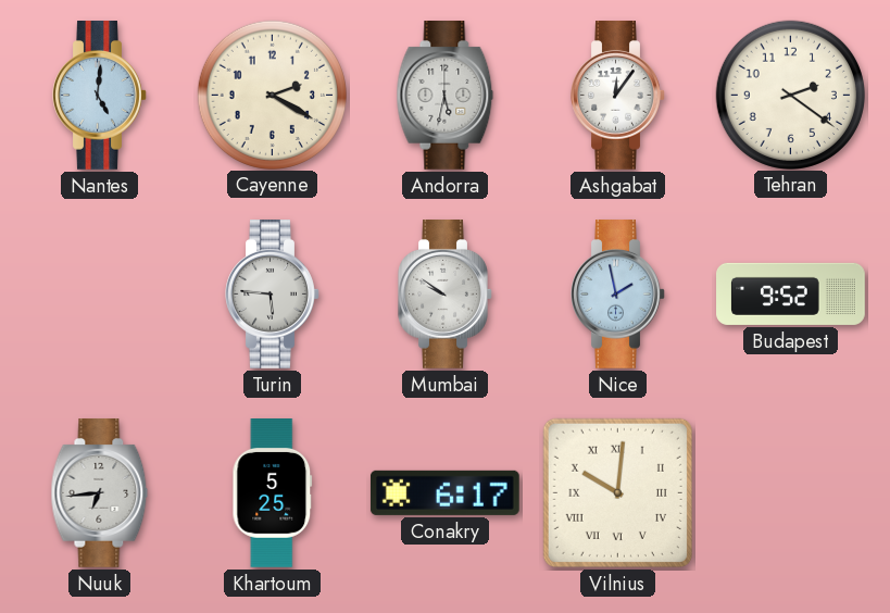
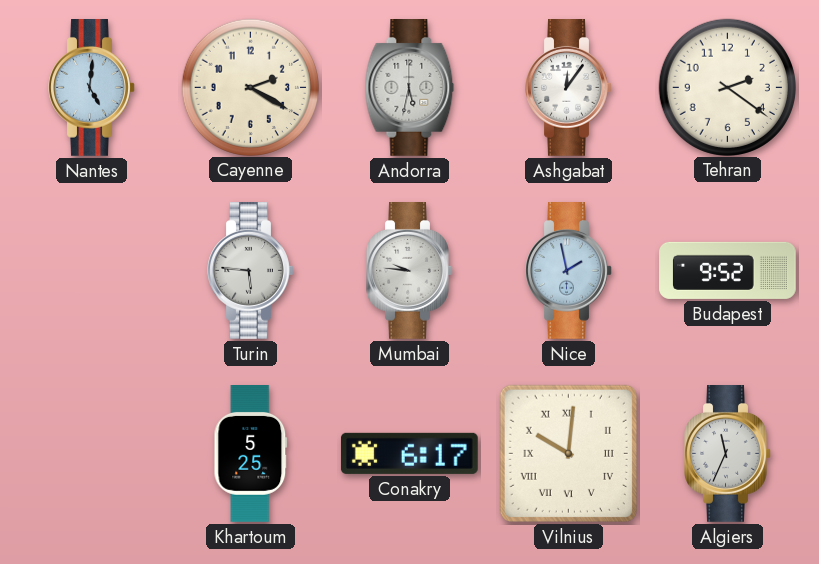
Mumbai: 9:51 -> 9:46 (410, 271)
Nuuk: 6:44 -> none (100, 493)
Algiers: none -> 11:34 (728, 454)
